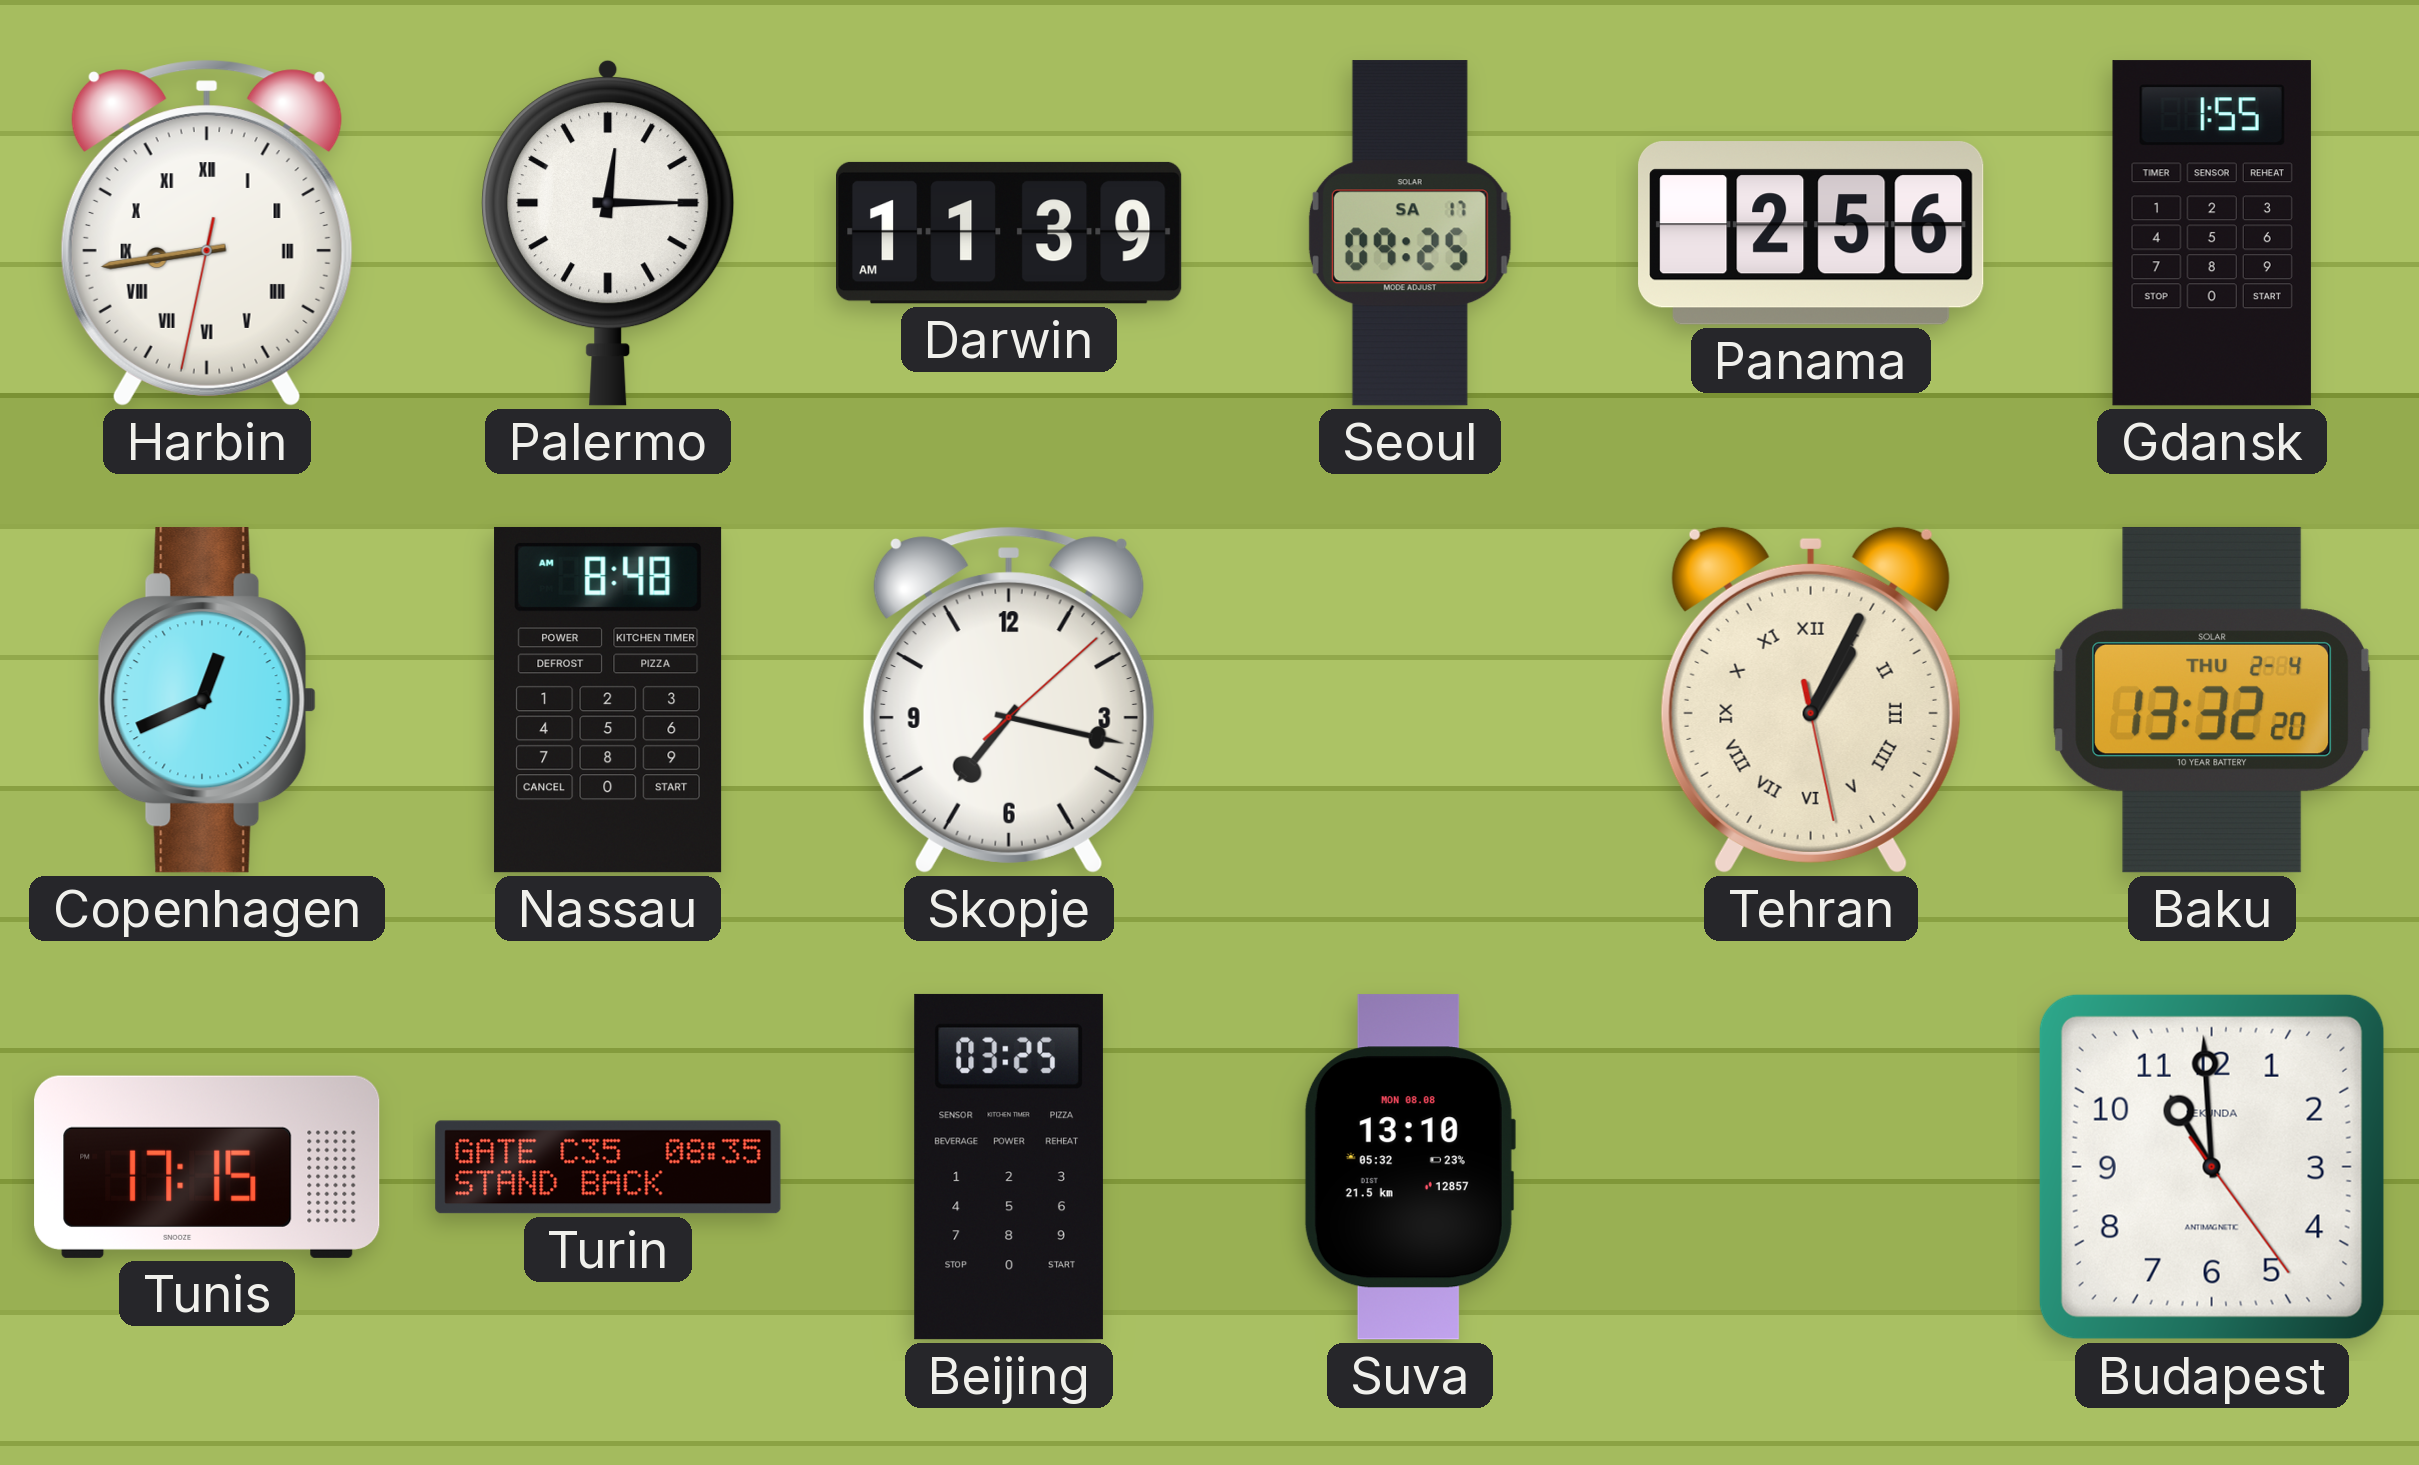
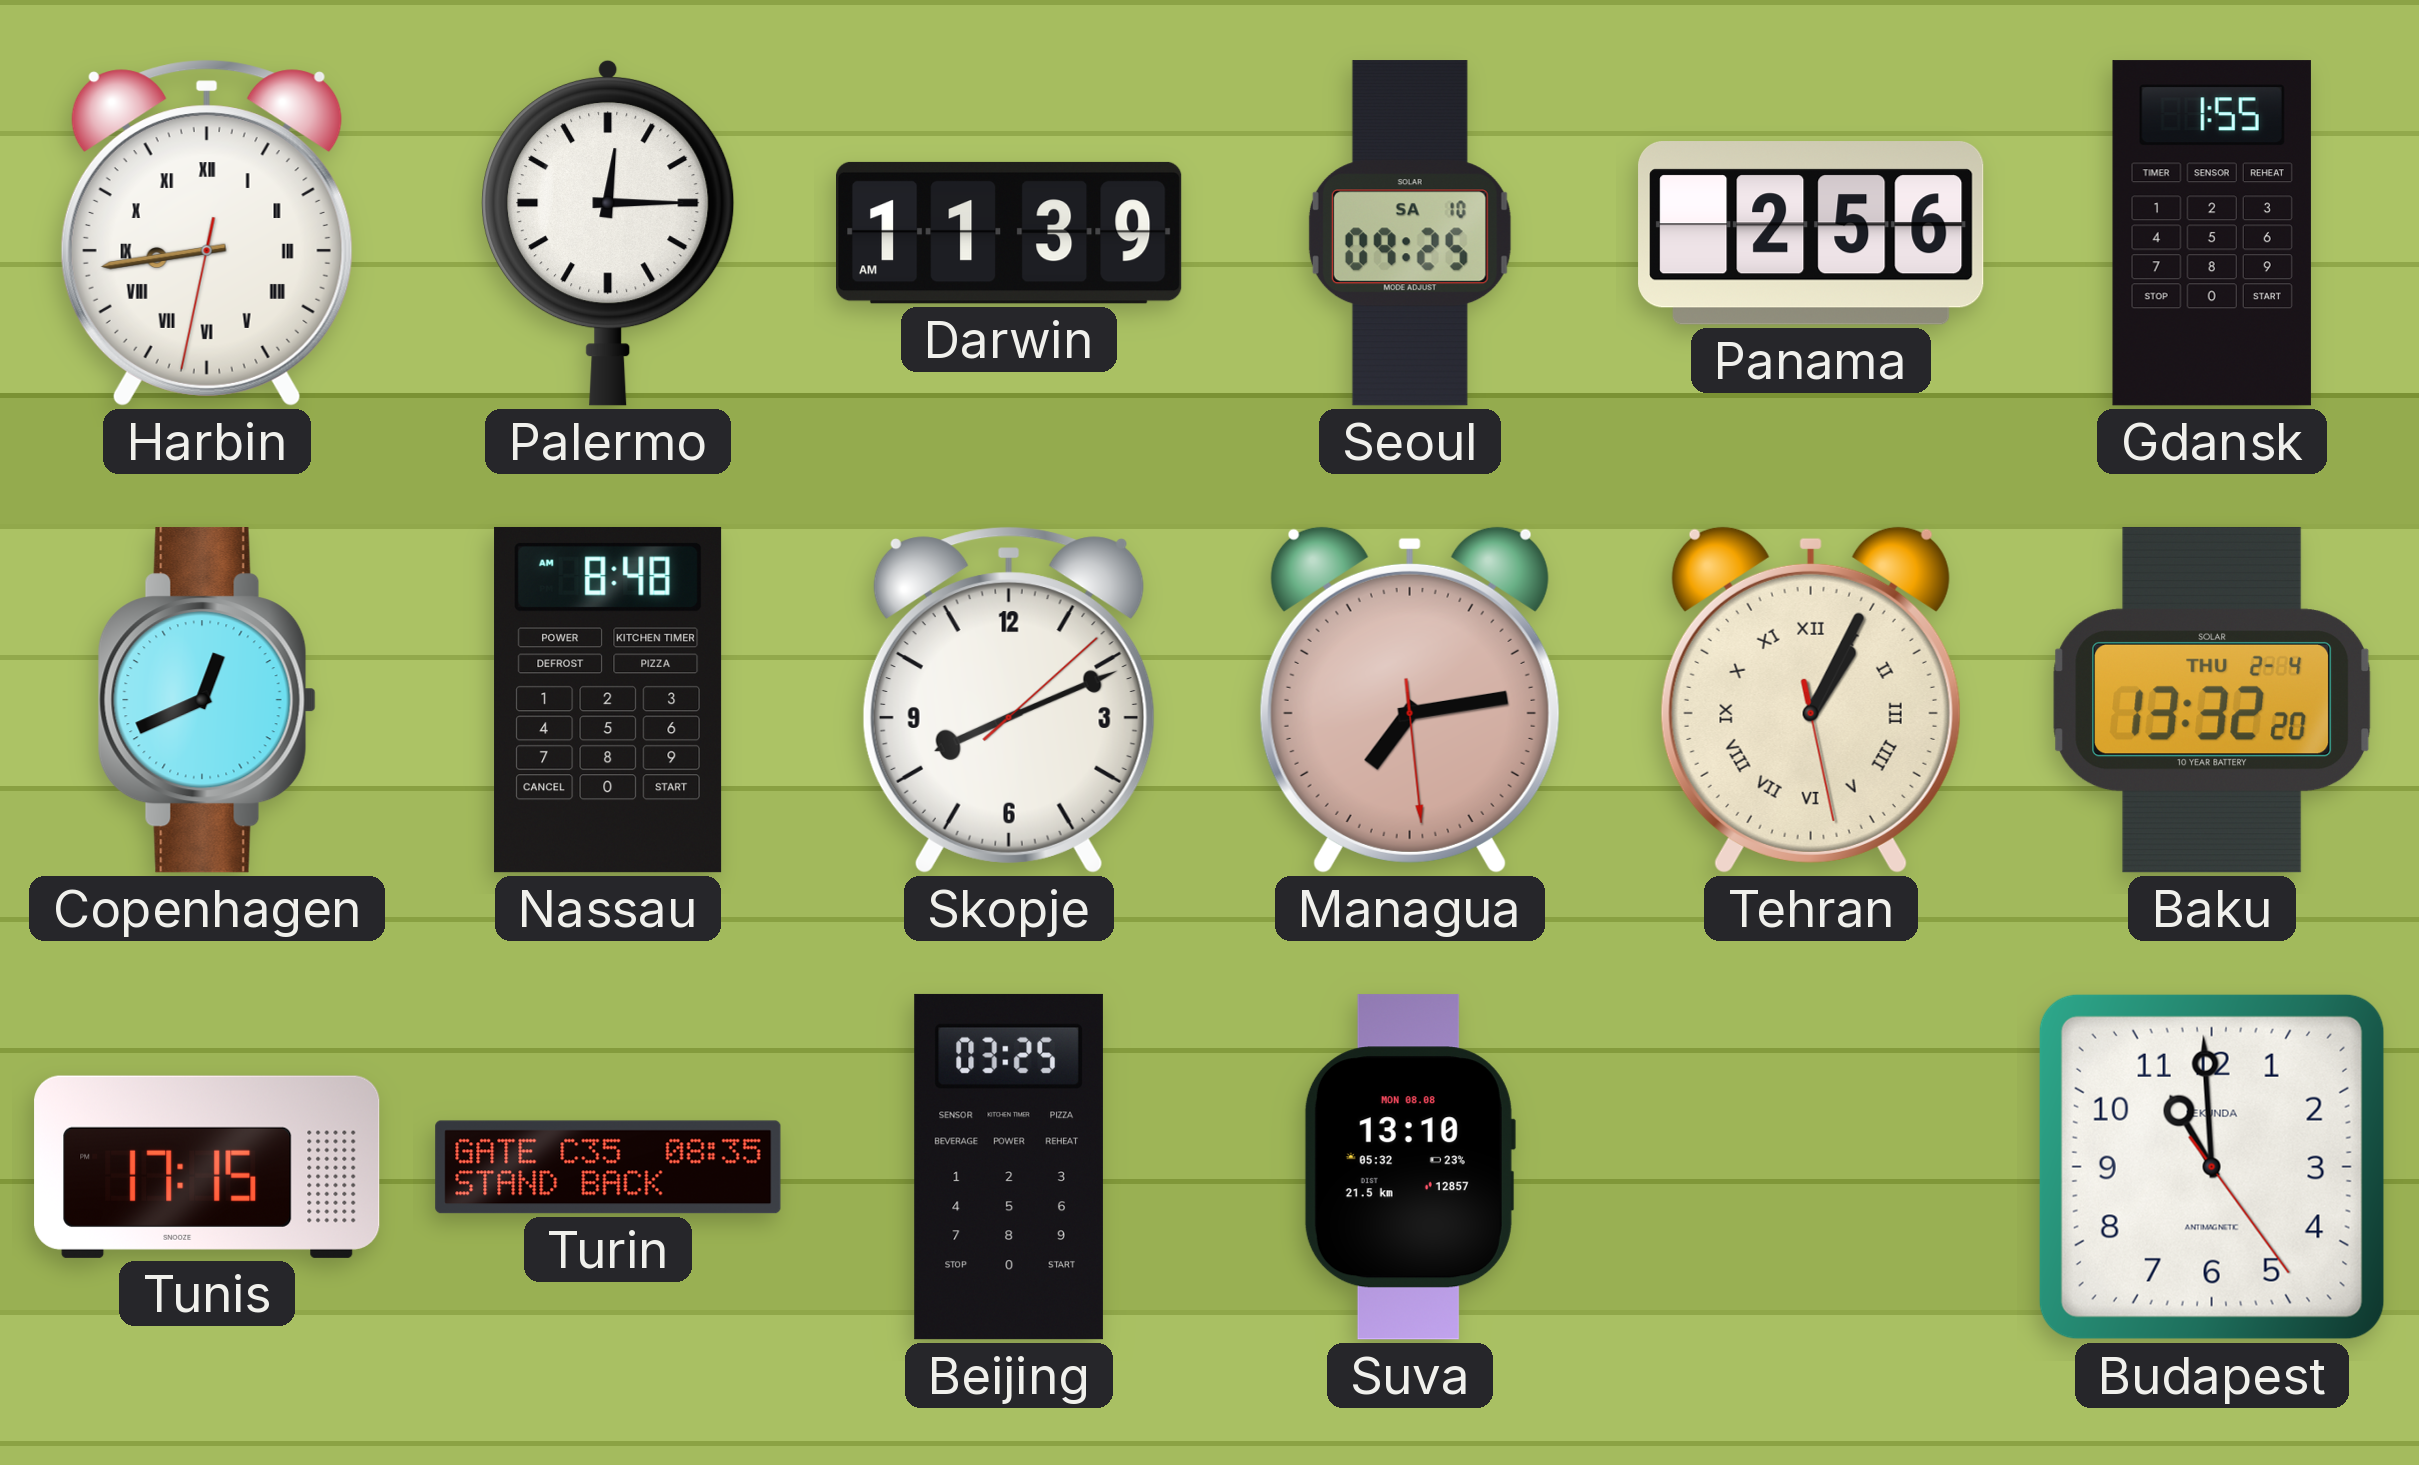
Seoul date: SA 17 -> SA 10 (1410, 233)
Skopje: 7:17 -> 8:11 (1009, 700)
Managua: none -> 7:13 (1410, 700)
